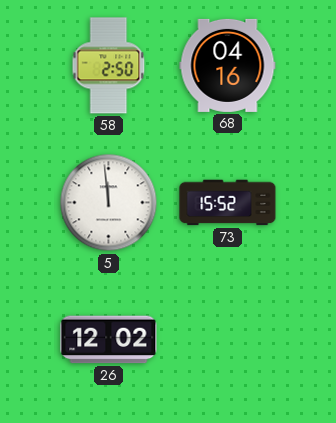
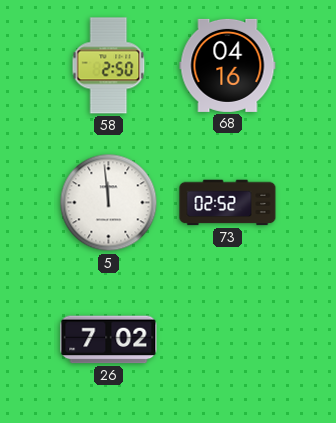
73: 15:52 -> 02:52 (228, 203)
26: 12:02 -> 7:02 (109, 340)
